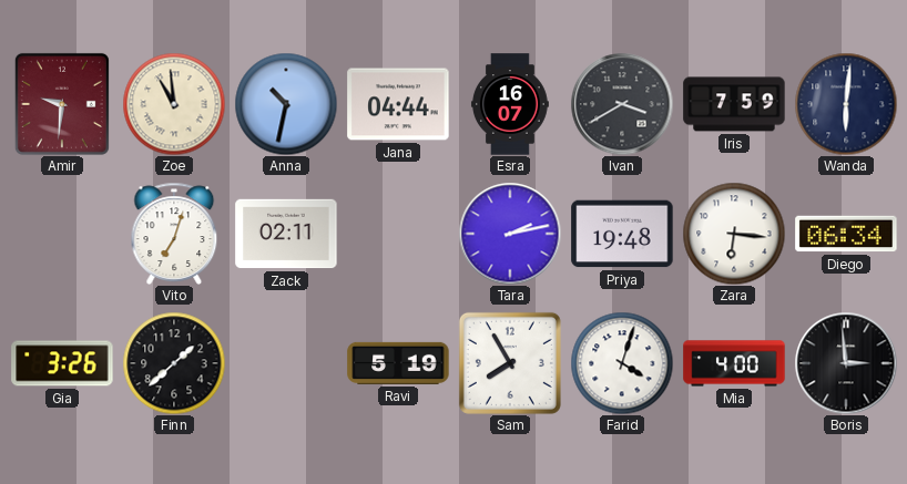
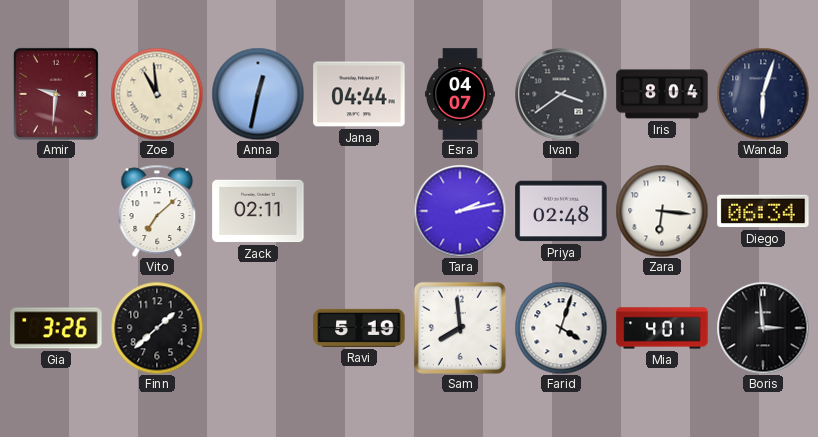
Anna: 10:32 -> 12:32 (258, 94)
Esra: 16:07 -> 04:07 (460, 94)
Ivan: 3:40 -> 3:39 (561, 94)
Iris: 7:59 -> 8:04 (662, 94)
Wanda: 6:01 -> 6:03 (763, 94)
Vito: 7:03 -> 7:08 (157, 211)
Priya: 19:48 -> 02:48 (561, 211)
Sam: 7:55 -> 7:59 (460, 328)
Mia: 4:00 -> 4:01 (662, 328)
